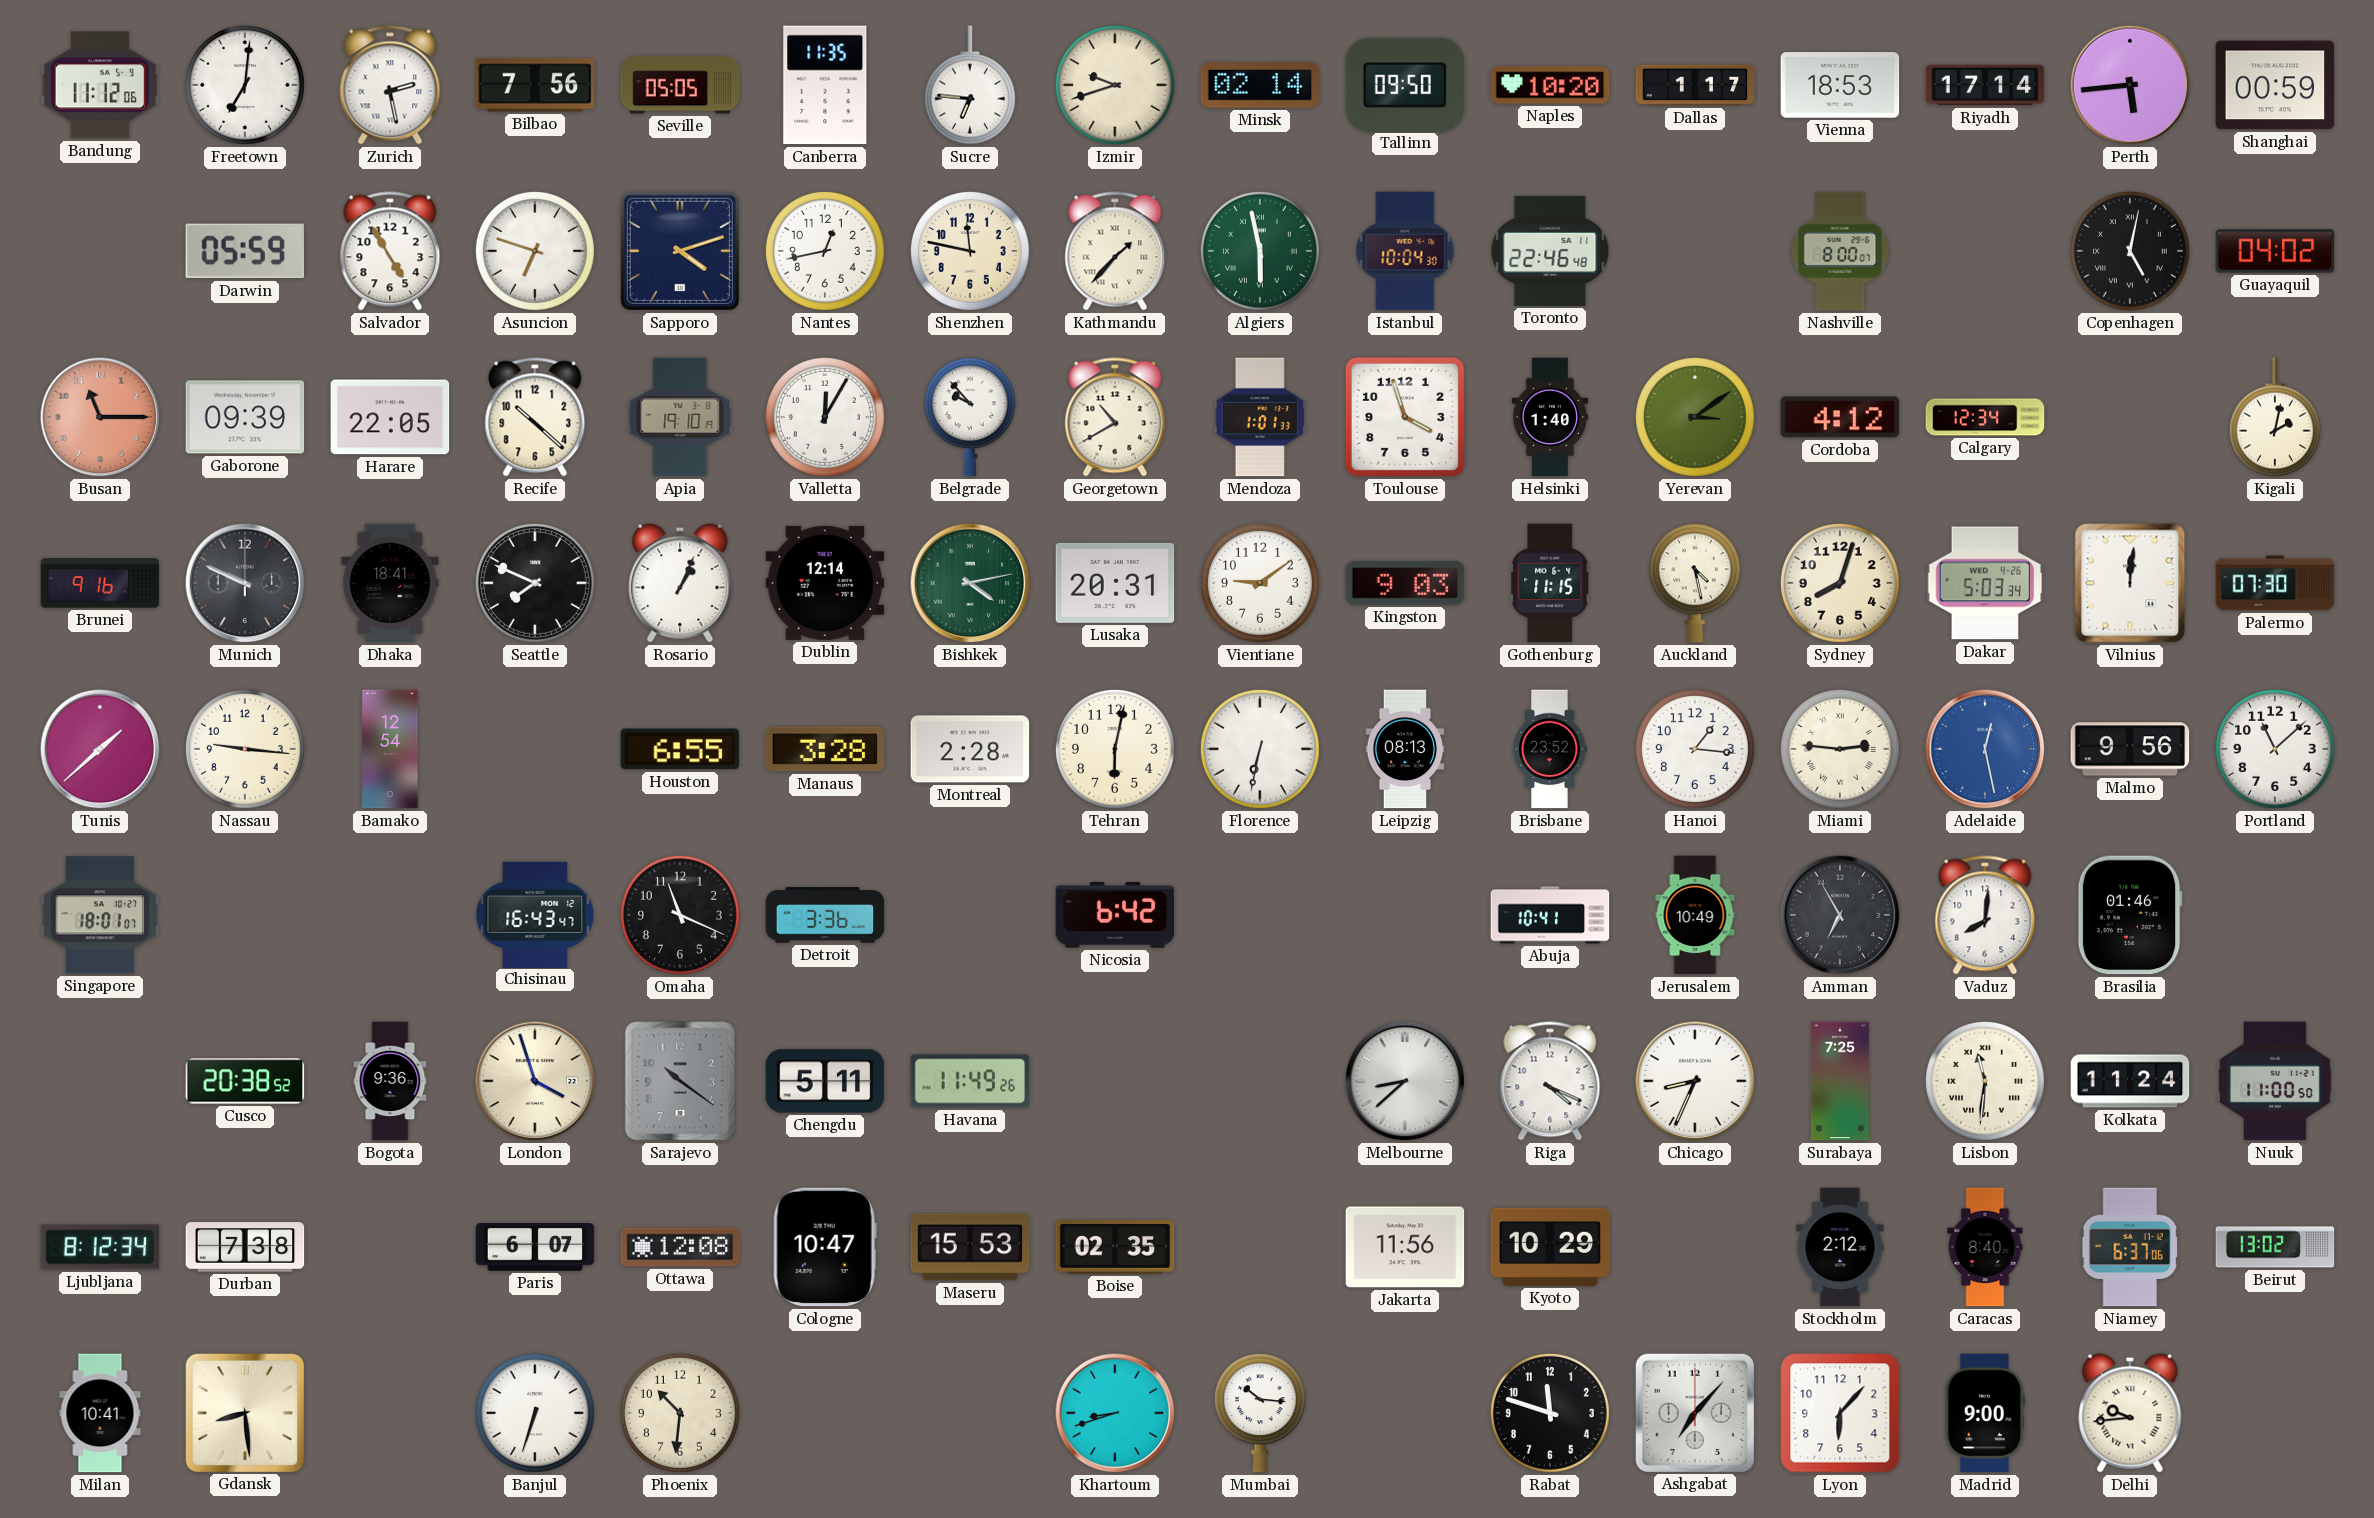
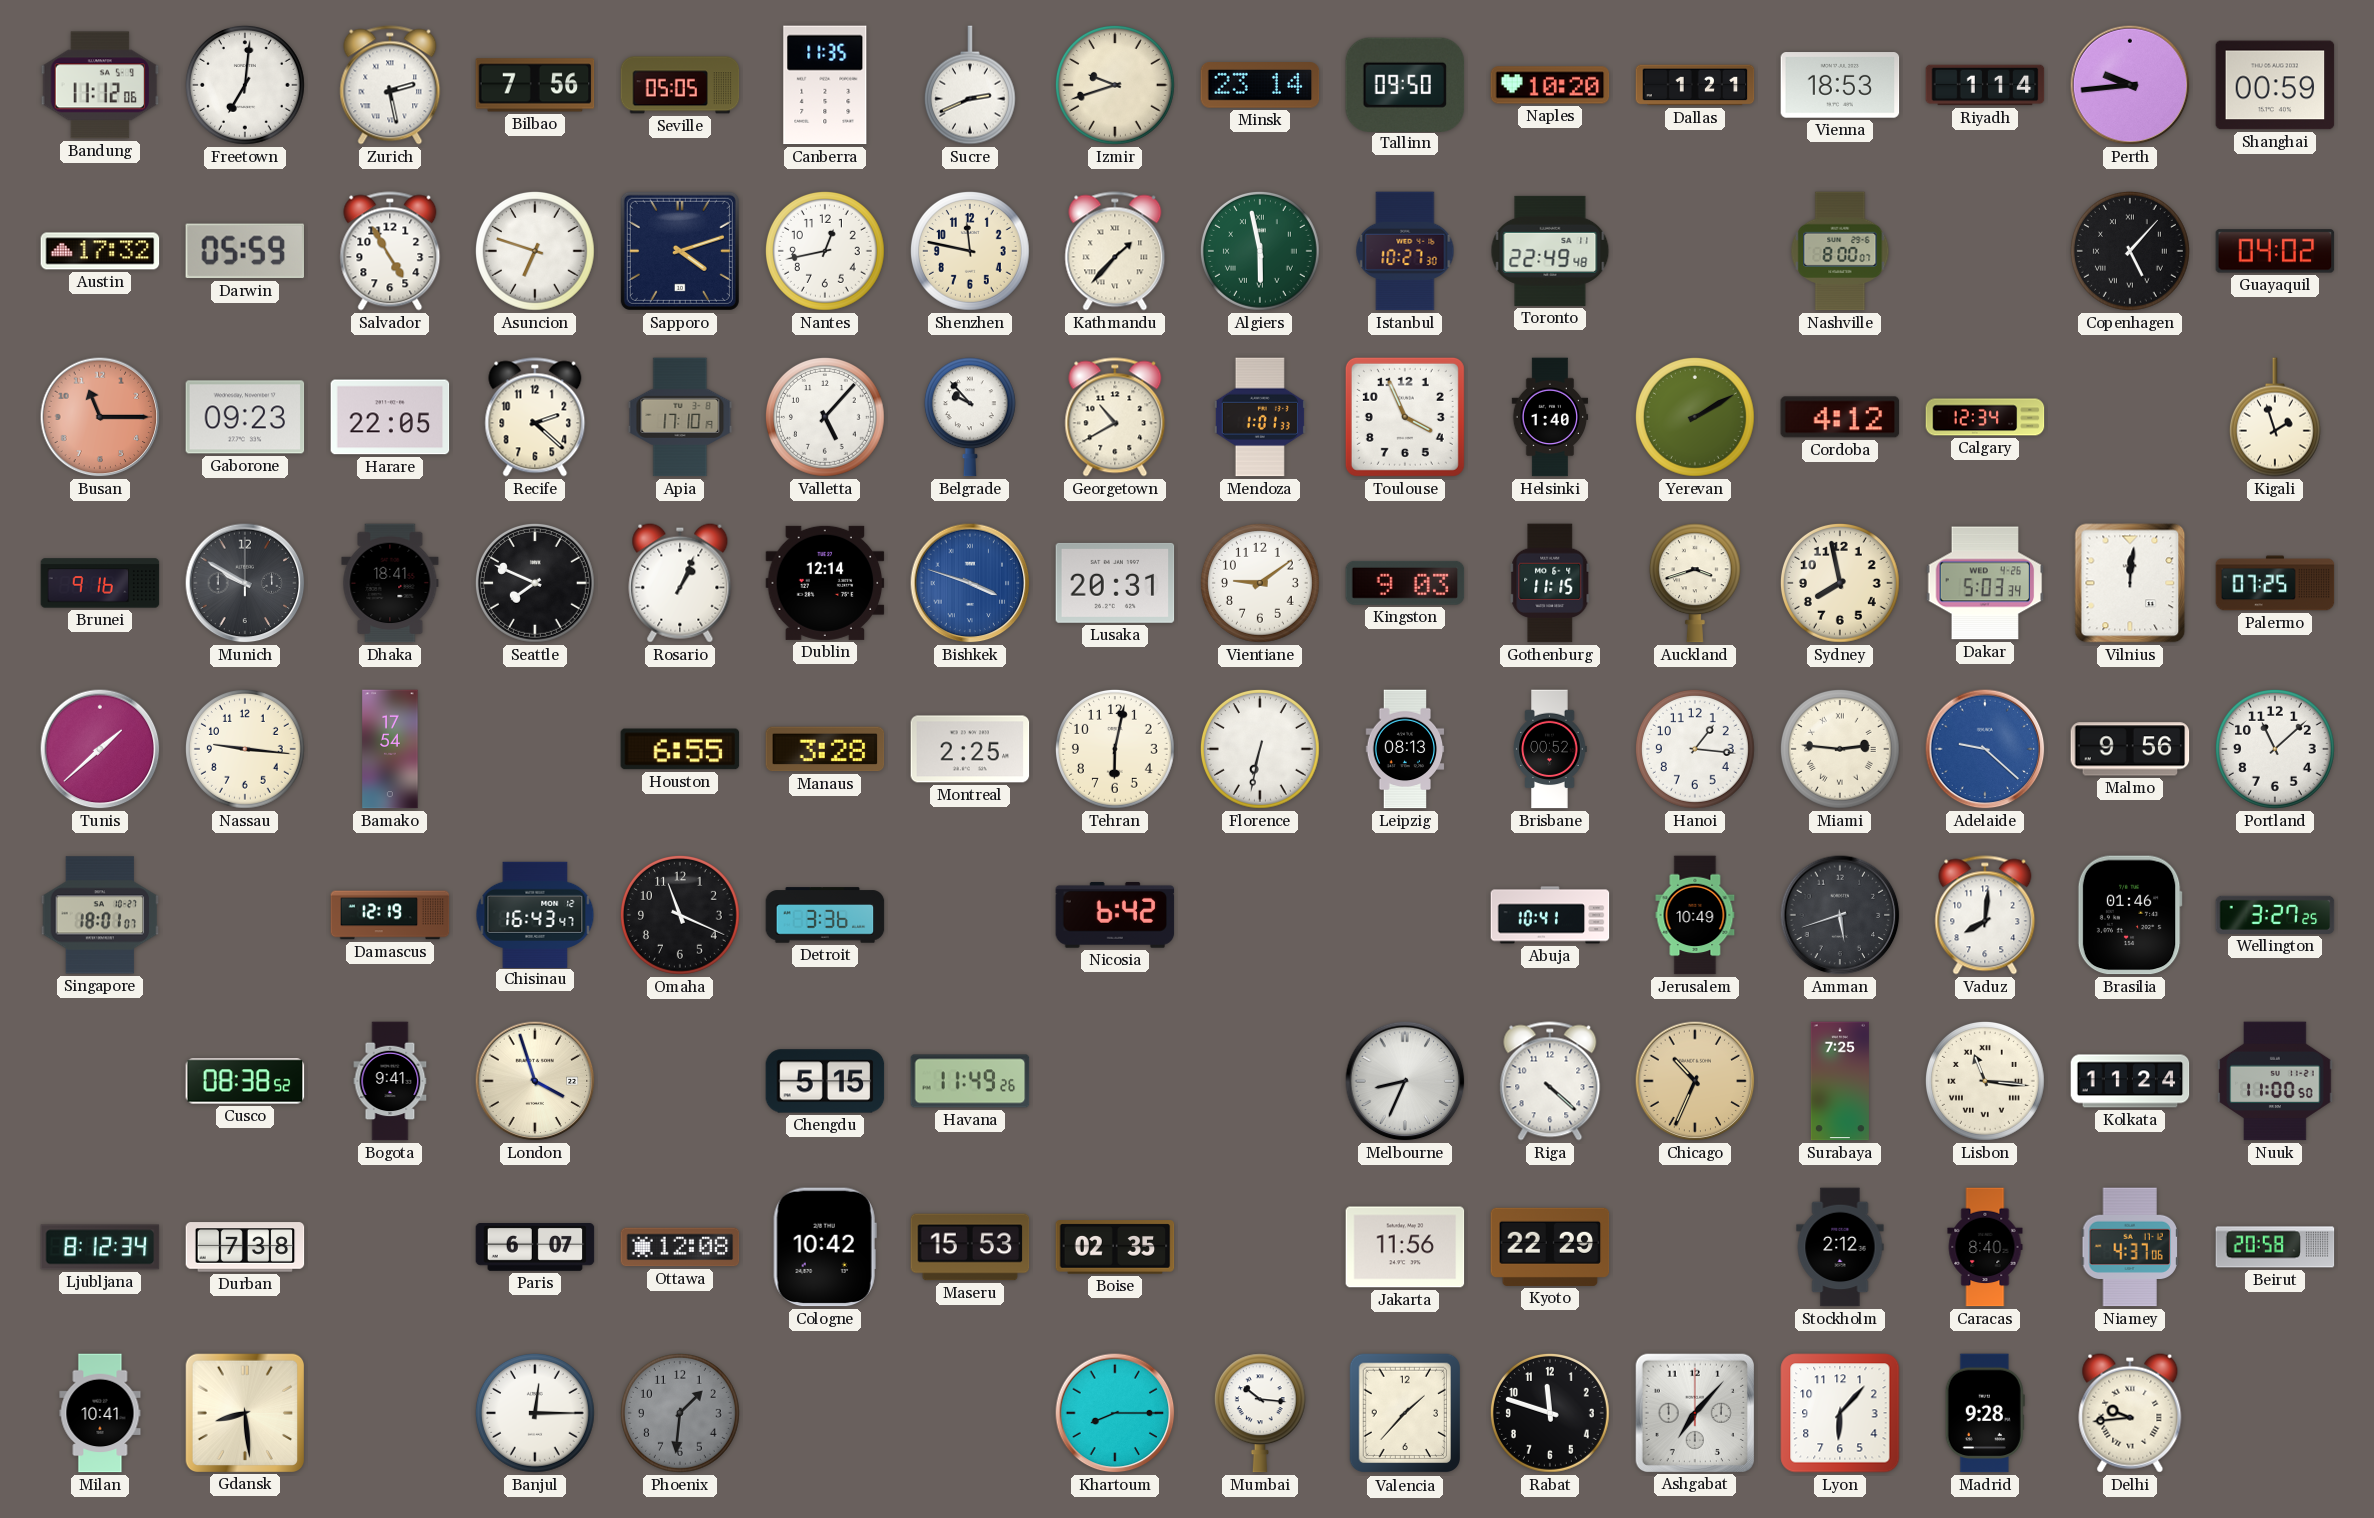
Sucre: 6:46 -> 2:41 (970, 85)
Minsk: 02:14 -> 23:14 (1260, 86)
Dallas: 1:17 -> 1:21 (1695, 85)
Riyadh: 17:14 -> 1:14 (1985, 85)
Perth: 5:44 -> 9:44 (2130, 85)
Austin: none -> 17:32 (100, 251)
Istanbul: 10:04 -> 10:27 (1405, 251)
Toronto: 22:46 -> 22:49 (1550, 251)
Copenhagen: 5:02 -> 5:07 (2130, 251)
Gaborone: 09:39 -> 09:23 (245, 417)
Recife: 10:22 -> 2:22 (535, 417)
Apia: 19:10 -> 17:10 (680, 417)
Valletta: 12:05 -> 5:07 (825, 417)
Toulouse: 3:57 -> 3:56 (1405, 417)
Yerevan: 3:09 -> 2:10 (1695, 417)
Kigali: 2:02 -> 1:57 (2275, 417)
Munich: 9:49 -> 9:50 (245, 583)
Bishkek: 4:13 -> 3:48 (970, 583)
Bishkek dial: green -> blue (970, 583)
Auckland: 4:28 -> 3:42 (1695, 583)
Sydney: 8:03 -> 7:58 (1840, 583)
Palermo: 07:30 -> 07:25 (2275, 583)
Bamako: 12:54 -> 17:54 (390, 749)
Montreal: 2:28 -> 2:25 (970, 749)
Brisbane: 23:52 -> 00:52 (1550, 749)
Adelaide: 12:28 -> 9:22 (1985, 749)
Damascus: none -> 12:19 (390, 915)
Amman: 6:55 -> 5:42 (1840, 915)
Wellington: none -> 3:27 (2275, 915)
Cusco: 20:38 -> 08:38 (245, 1081)
Bogota: 9:36 -> 9:41 (390, 1081)
Sarajevo: 10:21 -> none (680, 1081)
Chengdu: 5:11 -> 5:15 (825, 1081)
Melbourne: 8:38 -> 8:34 (1405, 1081)
Riga: 4:19 -> 4:22 (1550, 1081)
Chicago: 8:34 -> 10:34 (1695, 1081)
Chicago dial: white -> champagne (1695, 1081)
Lisbon: 11:31 -> 11:16 (1985, 1081)
Cologne: 10:47 -> 10:42 (825, 1247)
Kyoto: 10:29 -> 22:29 (1550, 1247)
Niamey: 6:37 -> 4:37 (2129, 1247)
Beirut: 13:02 -> 20:58 (2275, 1247)
Banjul: 6:33 -> 12:15 (535, 1413)
Phoenix: 10:31 -> 1:31 (680, 1413)
Phoenix dial: cream -> grey (680, 1413)
Khartoum: 8:42 -> 8:15 (1115, 1413)
Valencia: none -> 1:37 (1404, 1413)
Madrid: 9:00 -> 9:28 (1985, 1413)
